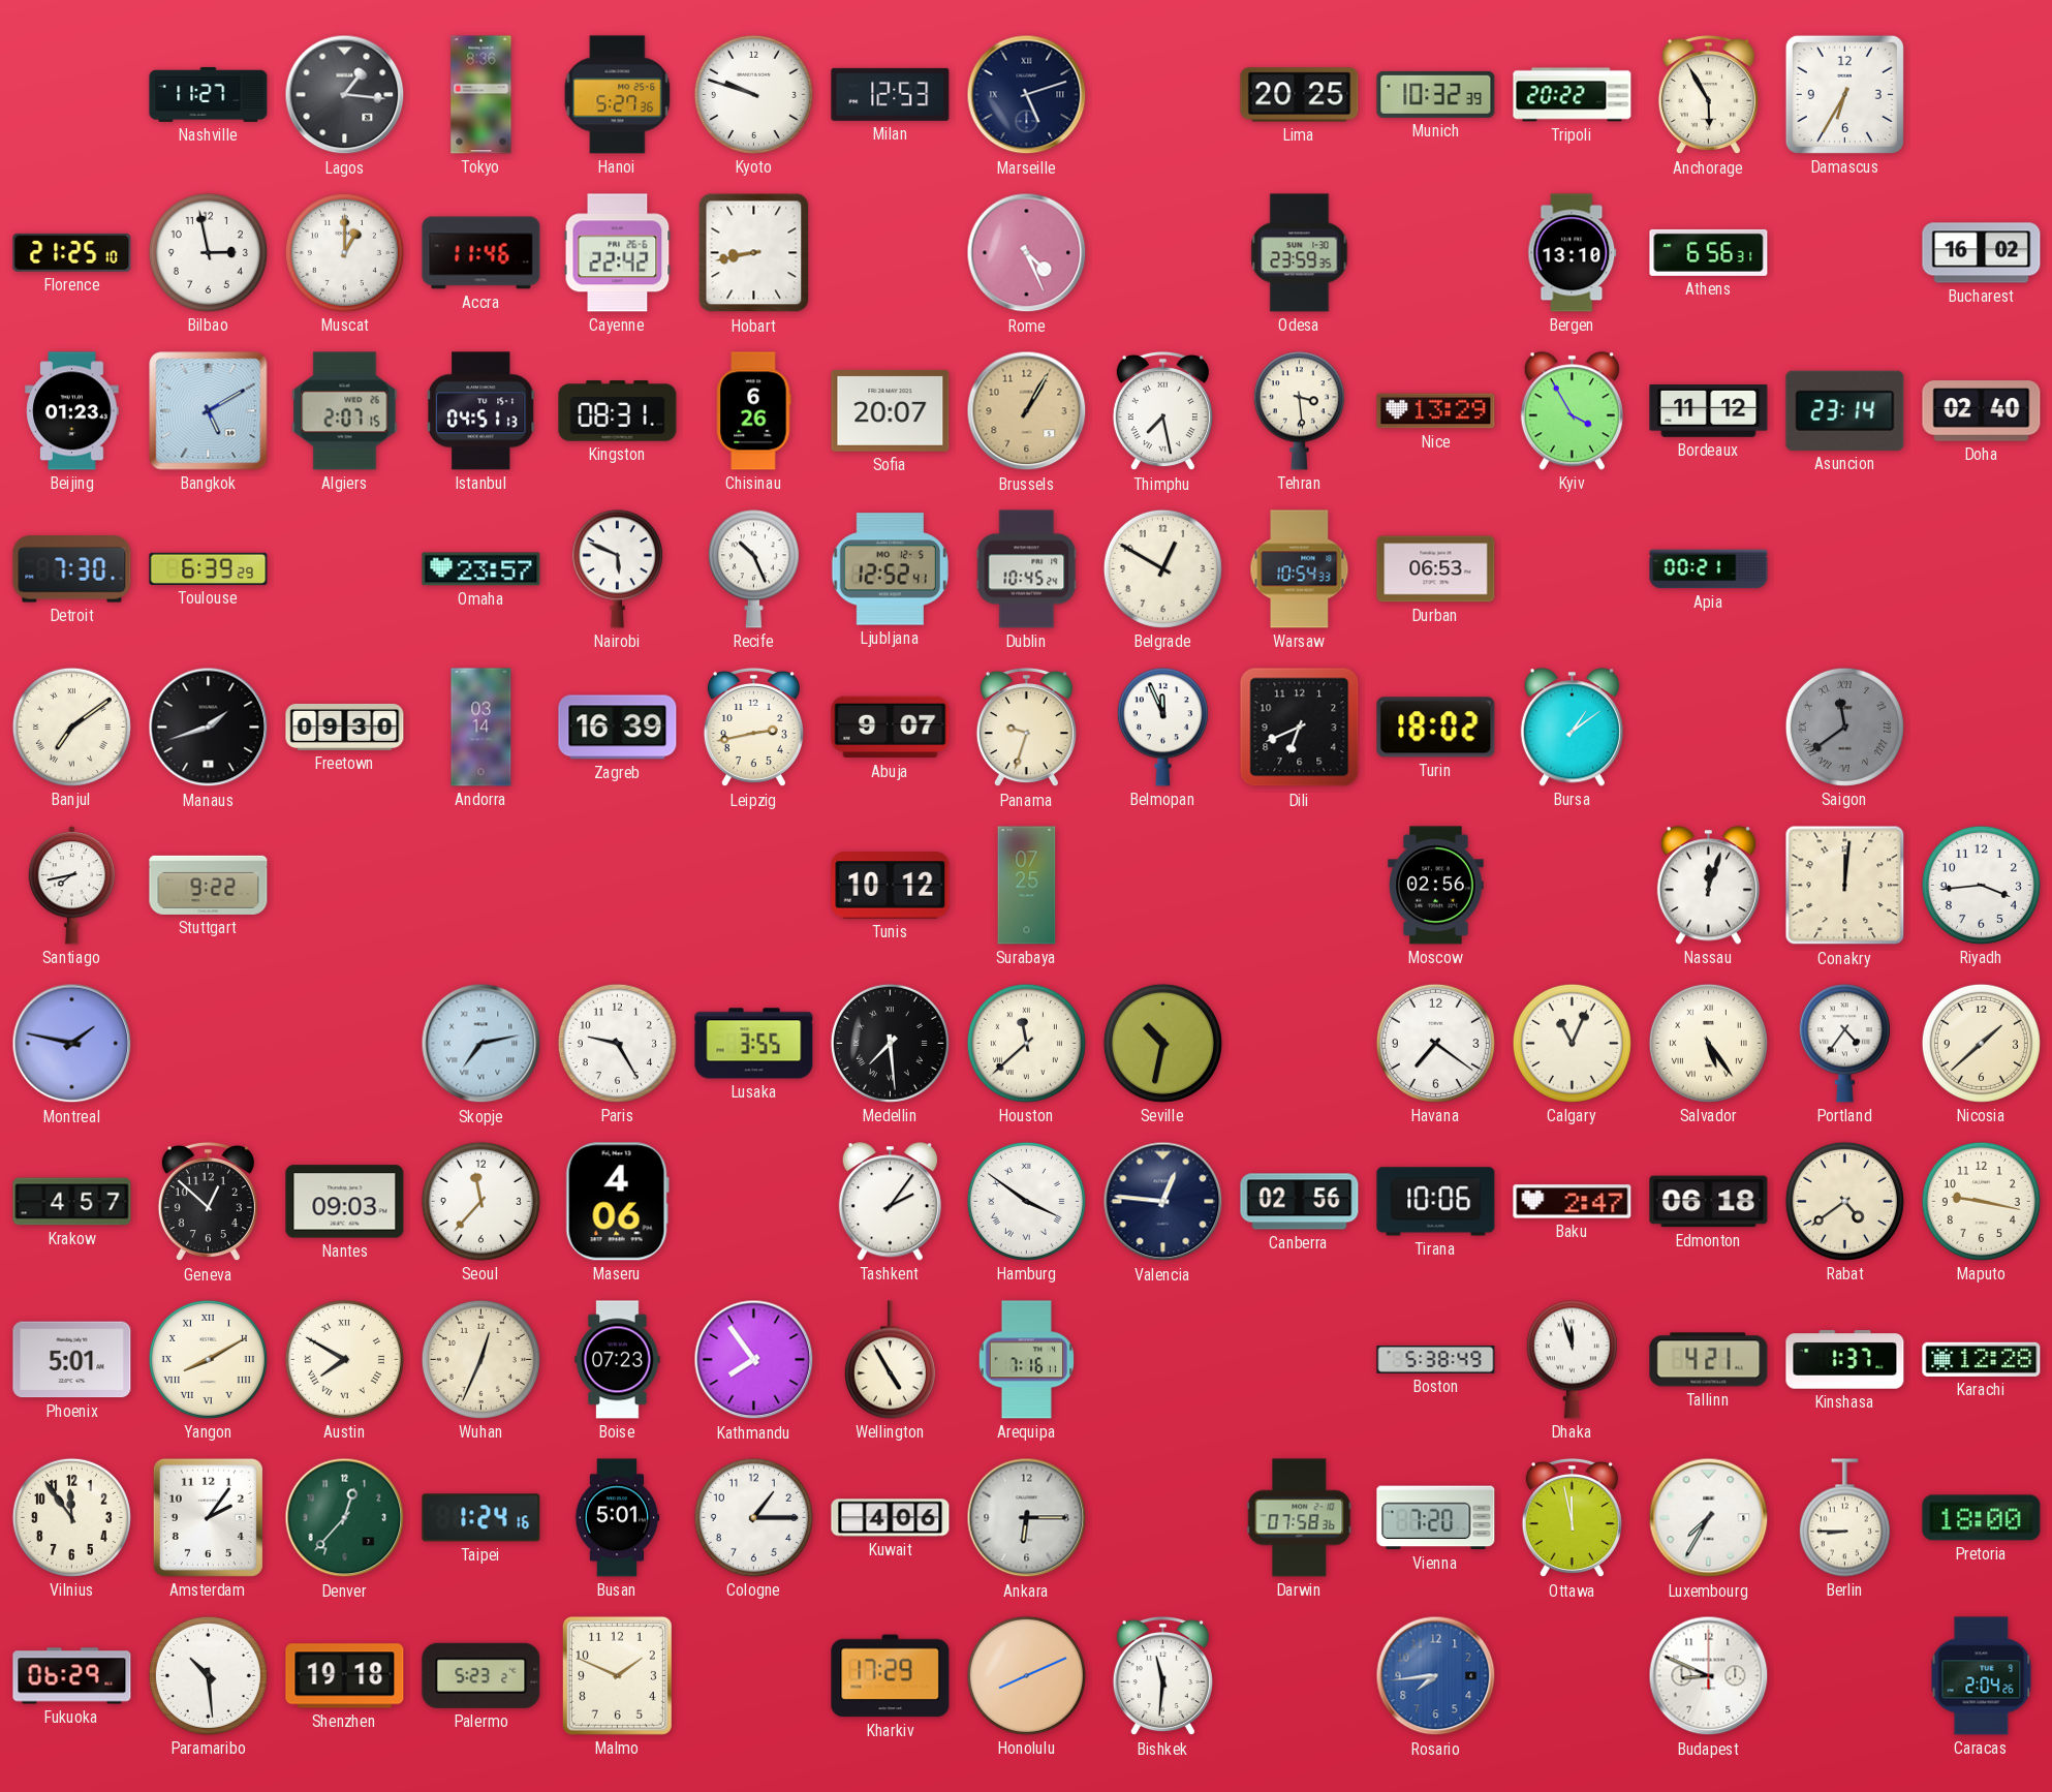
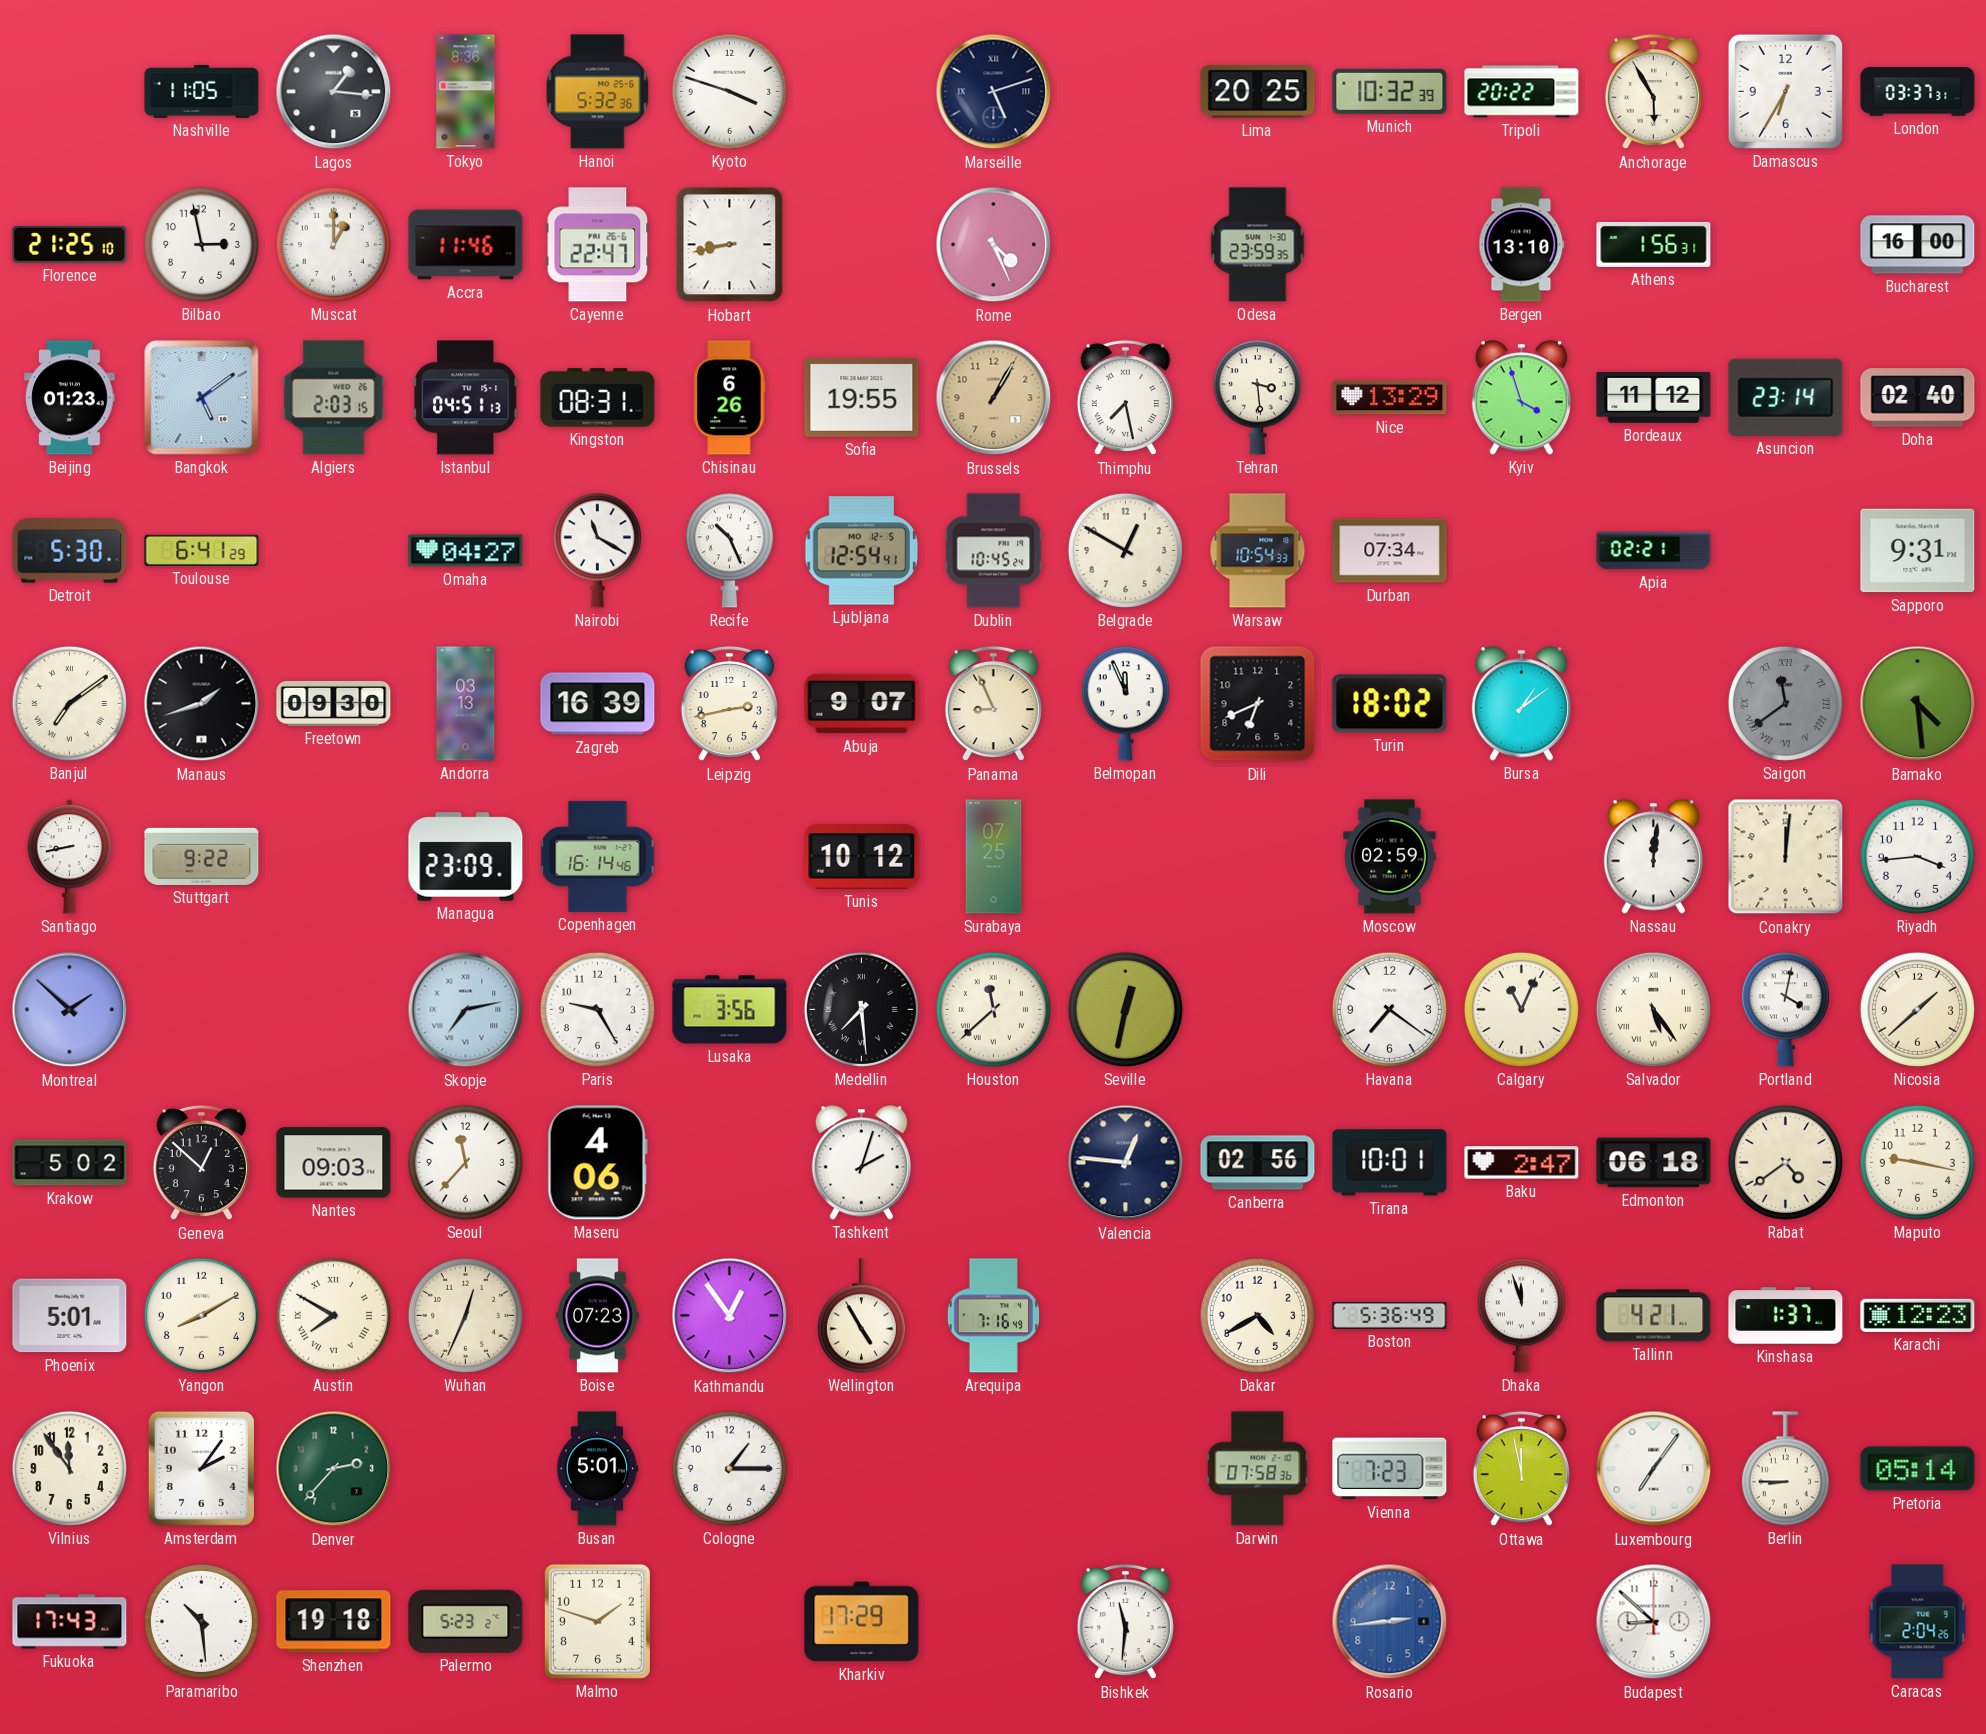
Nashville: 11:27 -> 11:05 (202, 91)
Hanoi: 5:27 -> 5:32 (598, 92)
Kyoto: 9:48 -> 3:48 (729, 91)
Milan: 12:53 -> none (891, 94)
London: none -> 03:37 (1918, 92)
Cayenne: 22:42 -> 22:47 (598, 245)
Athens: 6:56 -> 1:56 (1654, 244)
Bucharest: 16:02 -> 16:00 (1918, 245)
Bangkok: 5:10 -> 5:09 (202, 398)
Algiers: 2:07 -> 2:03 (334, 398)
Sofia: 20:07 -> 19:55 (862, 398)
Kyiv: 3:55 -> 3:57 (1521, 398)
Detroit: 7:30 -> 5:30 (70, 551)
Toulouse: 6:39 -> 6:41 (202, 550)
Omaha: 23:57 -> 04:27 (466, 551)
Nairobi: 5:49 -> 11:20 (597, 551)
Ljubljana: 12:52 -> 12:54 (861, 551)
Durban: 06:53 -> 07:34 (1390, 551)
Apia: 00:21 -> 02:21 (1654, 551)
Sapporo: none -> 9:31 (1918, 551)
Andorra: 03:14 -> 03:13 (466, 704)
Panama: 9:33 -> 8:56 (993, 704)
Bamako: none -> 4:29 (1918, 704)
Santiago: 7:43 -> 8:43 (69, 857)
Managua: none -> 23:09 (466, 857)
Copenhagen: none -> 16:14 (598, 856)
Moscow: 02:56 -> 02:59 (1390, 857)
Nassau: 12:03 -> 12:01 (1653, 857)
Montreal: 1:47 -> 1:52 (70, 1010)
Lusaka: 3:55 -> 3:56 (730, 1010)
Seville: 10:32 -> 12:32 (1125, 1009)
Portland: 4:36 -> 4:02 (1785, 1010)
Krakow: 4:57 -> 5:02 (70, 1163)
Tashkent: 2:06 -> 2:03 (861, 1163)
Hamburg: 3:51 -> none (1026, 1201)
Tirana: 10:06 -> 10:01 (1390, 1163)
Yangon numerals: Roman -> Arabic (201, 1315)
Kathmandu: 7:54 -> 12:54 (730, 1316)
Arequipa: 7:16:11 -> 7:16:49 (993, 1316)
Dakar: none -> 4:40 (1257, 1315)
Boston: 5:38 -> 5:36 (1390, 1315)
Karachi: 12:28 -> 12:23 (1918, 1315)
Denver: 12:37 -> 2:37 (334, 1469)
Taipei: 1:24 -> none (481, 1518)
Kuwait: 4:06 -> none (891, 1518)
Ankara: 6:15 -> none (1027, 1518)
Vienna: 7:20 -> 7:23 (1390, 1469)
Luxembourg: 7:35 -> 7:06 (1654, 1469)
Pretoria: 18:00 -> 05:14 (1918, 1469)
Fukuoka: 06:29 -> 17:43 (70, 1622)
Malmo: 1:49 -> 1:48 (597, 1621)
Honolulu: 8:11 -> none (1026, 1675)
Rosario: 7:44 -> 2:44 (1390, 1622)
Budapest: 8:49 -> 8:52 (1654, 1622)
